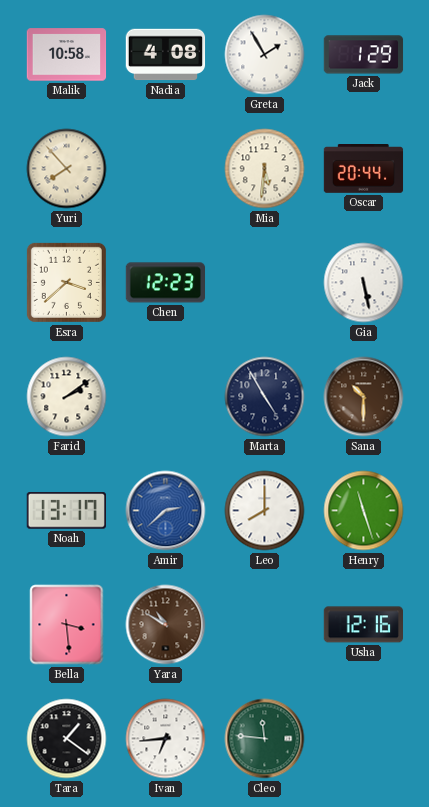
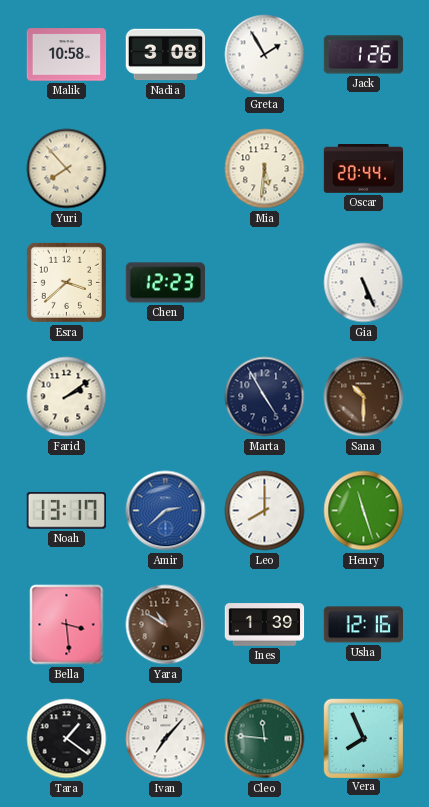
Nadia: 4:08 -> 3:08 (166, 55)
Jack: 1:29 -> 1:26 (364, 55)
Gia: 5:28 -> 5:26 (364, 283)
Ines: none -> 1:39 (265, 625)
Ivan: 6:44 -> 7:07 (166, 739)
Vera: none -> 7:56 (363, 738)
